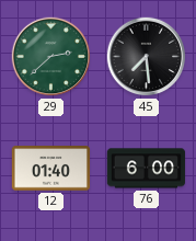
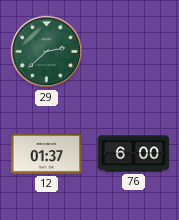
45: 7:29 -> none (147, 57)
12: 01:40 -> 01:37 (47, 154)
